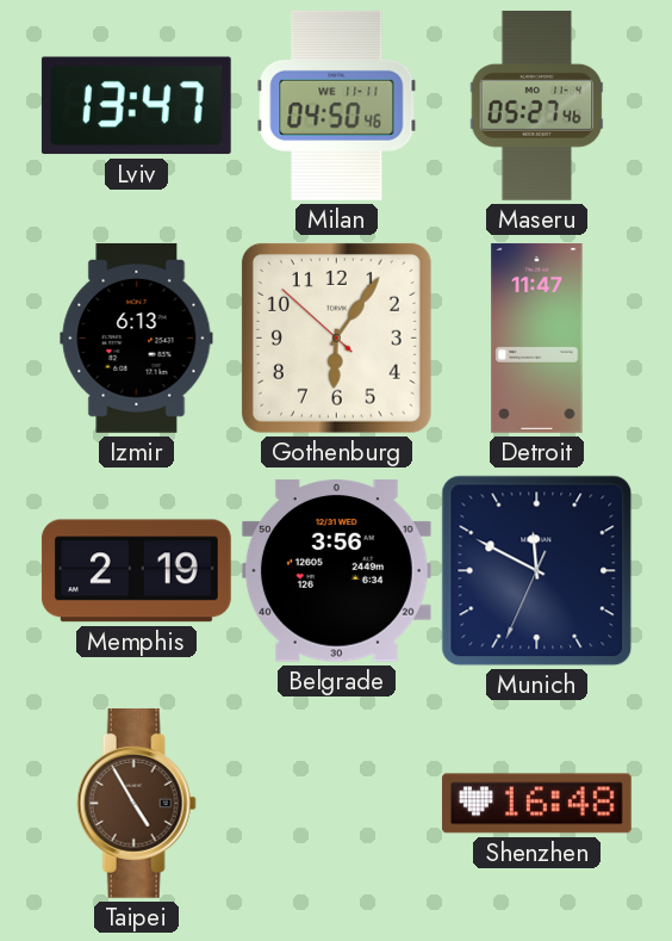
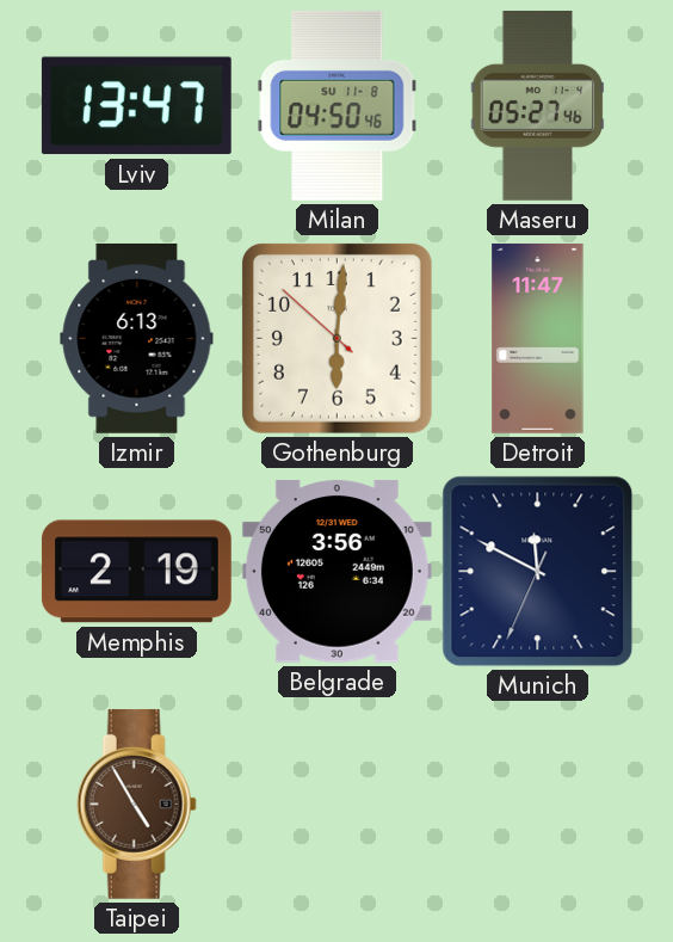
Milan date: WE 11-11 -> SU 11-8 (338, 105)
Gothenburg: 6:05 -> 6:00 (336, 338)
Shenzhen: 16:48 -> none (536, 804)
